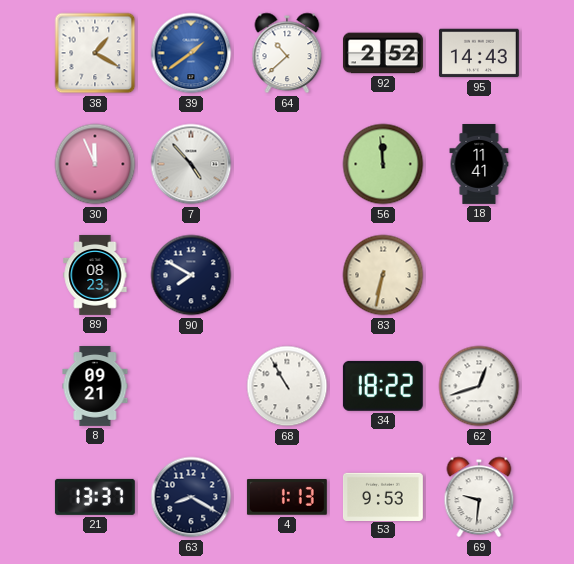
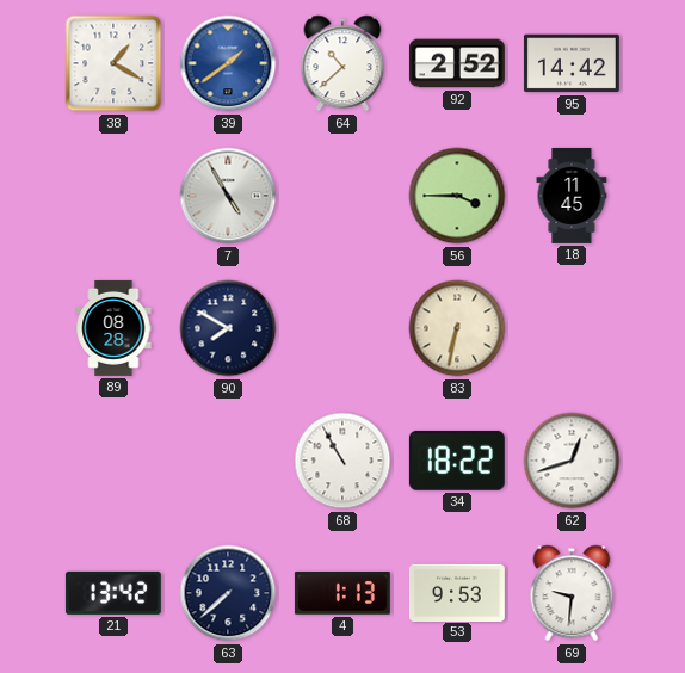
95: 14:43 -> 14:42 (572, 63)
30: 11:56 -> none (95, 164)
7: 4:53 -> 4:55 (228, 196)
56: 11:59 -> 3:45 (457, 196)
18: 11:41 -> 11:45 (572, 197)
89: 08:23 -> 08:28 (113, 328)
8: 09:21 -> none (95, 387)
21: 13:37 -> 13:42 (113, 593)
63: 8:20 -> 7:38 (228, 593)
